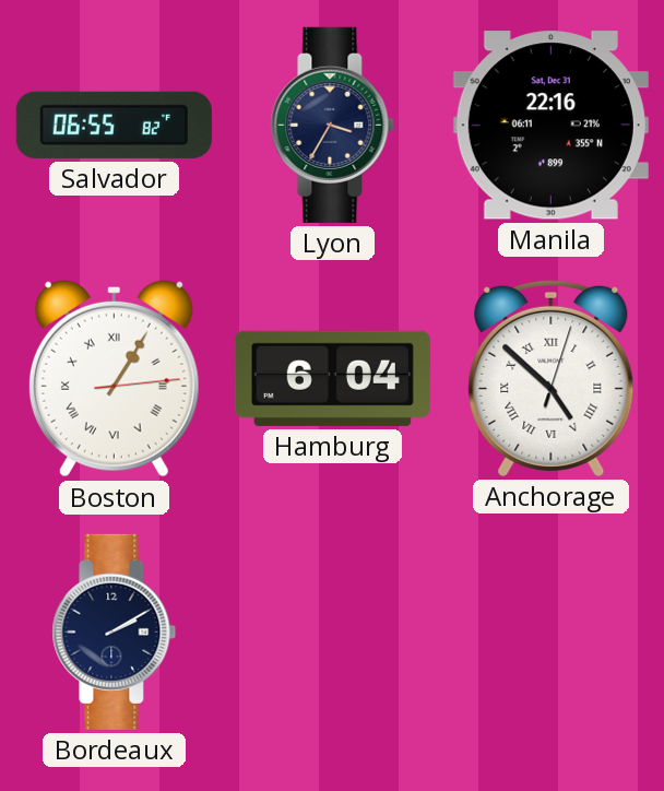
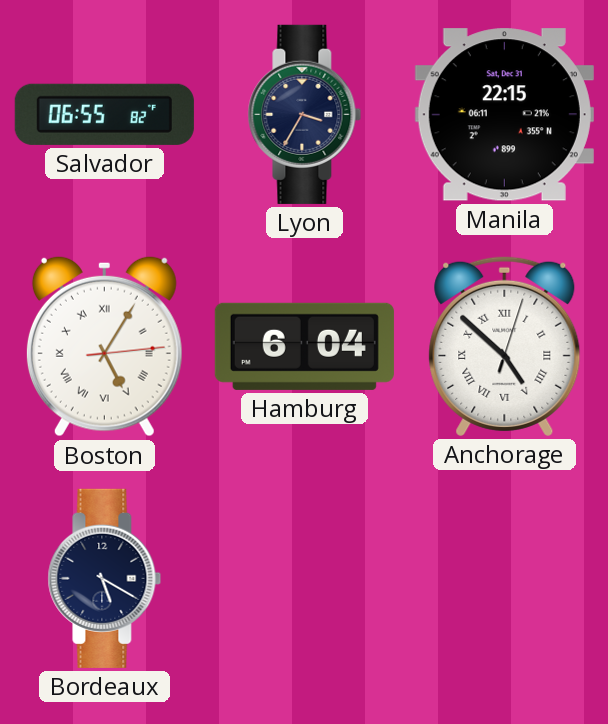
Manila: 22:16 -> 22:15 (504, 115)
Boston: 1:05 -> 5:05 (104, 346)
Bordeaux: 2:10 -> 5:20 (105, 578)
